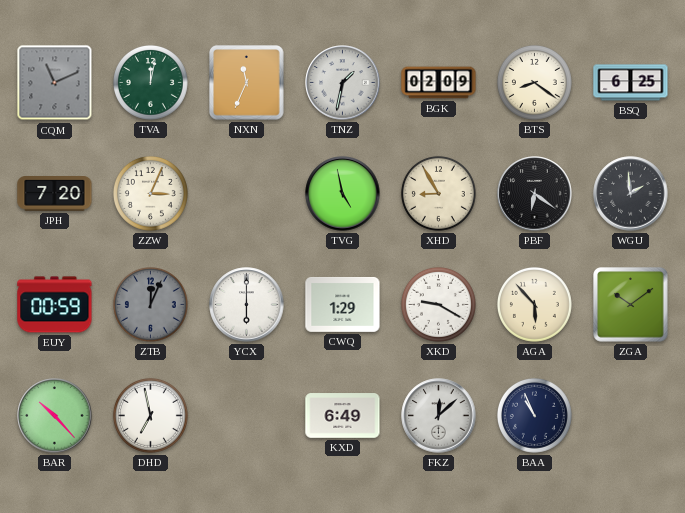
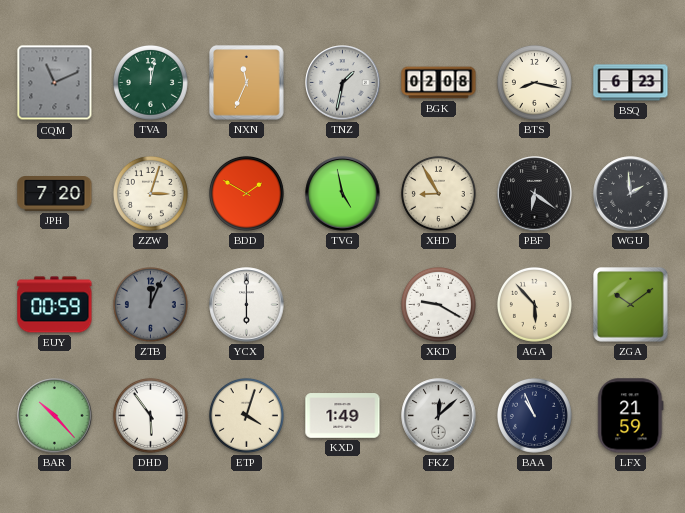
BGK: 02:09 -> 02:08 (439, 83)
BTS: 8:21 -> 8:17 (534, 82)
BSQ: 6:25 -> 6:23 (631, 83)
ZZW: 3:04 -> 3:03 (150, 193)
BDD: none -> 1:50 (246, 193)
CWQ: 1:29 -> none (343, 304)
DHD: 6:58 -> 5:54 (150, 415)
ETP: none -> 4:03 (246, 415)
KXD: 6:49 -> 1:49 (343, 416)
LFX: none -> 21:59 (631, 416)
